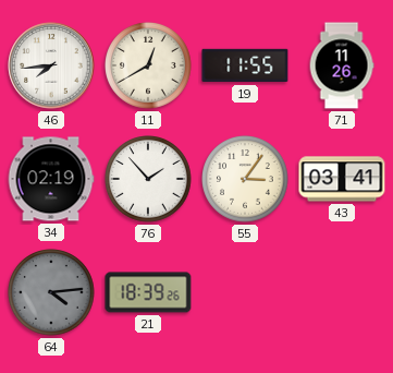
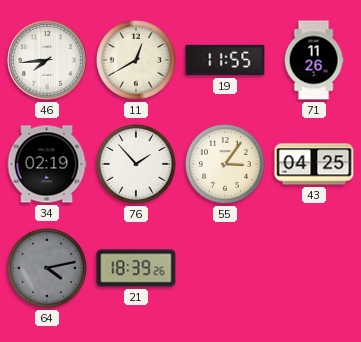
43: 03:41 -> 04:25 (314, 164)
64: 4:14 -> 4:13 (48, 269)
